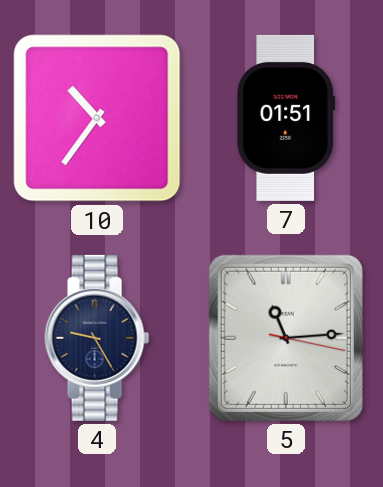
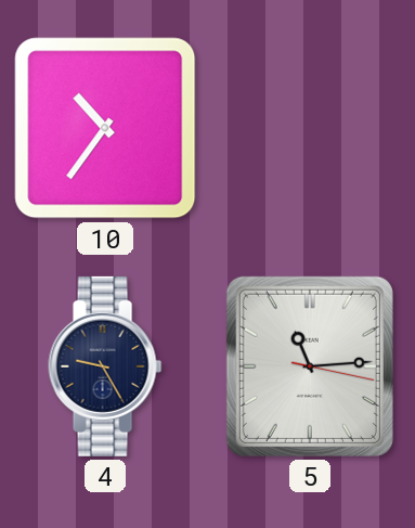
7: 01:51 -> none (286, 118)
